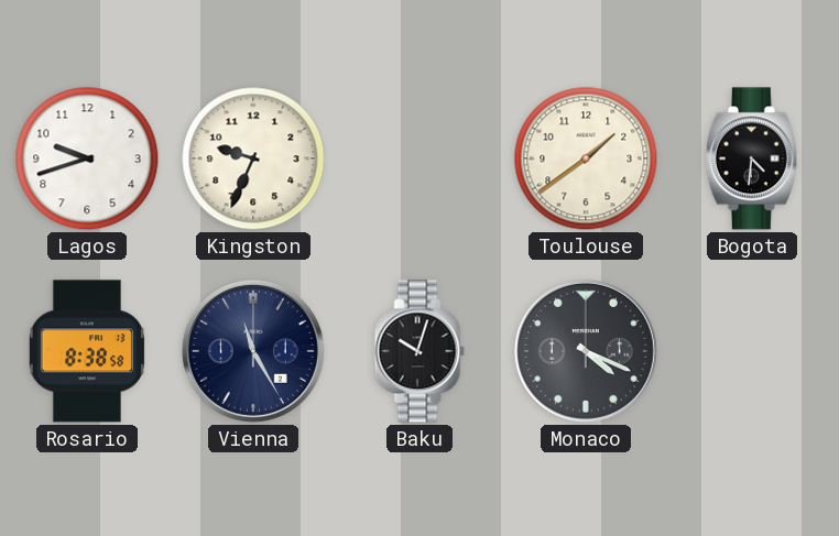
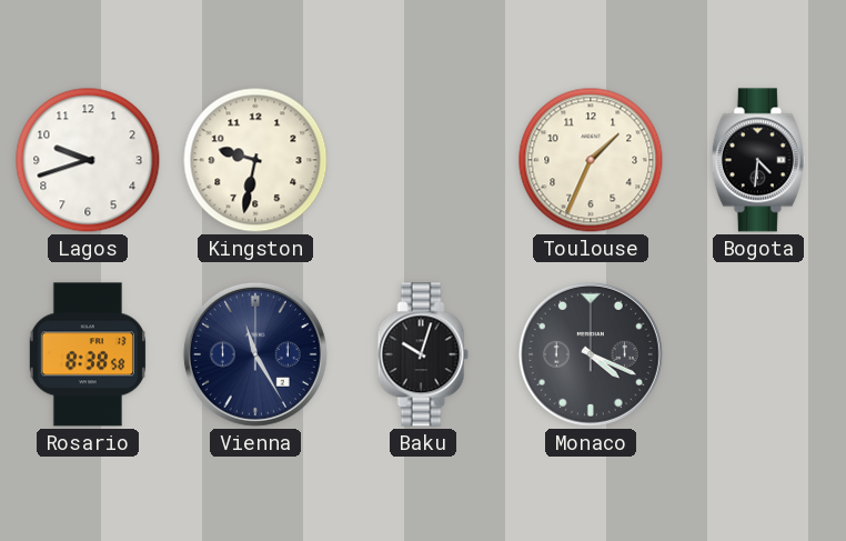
Kingston: 9:34 -> 9:32 (255, 160)
Toulouse: 1:39 -> 1:34 (591, 160)
